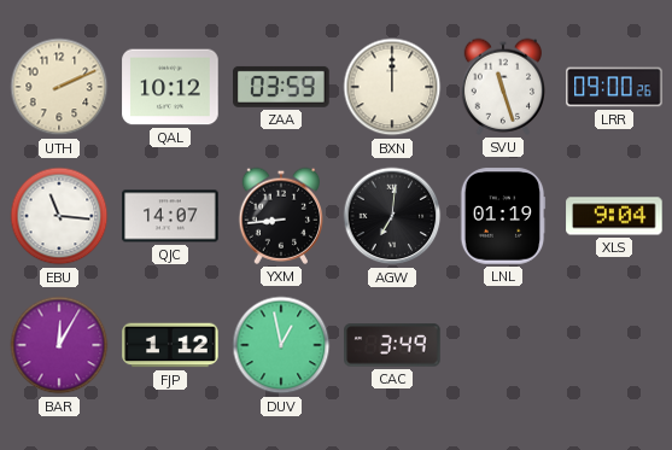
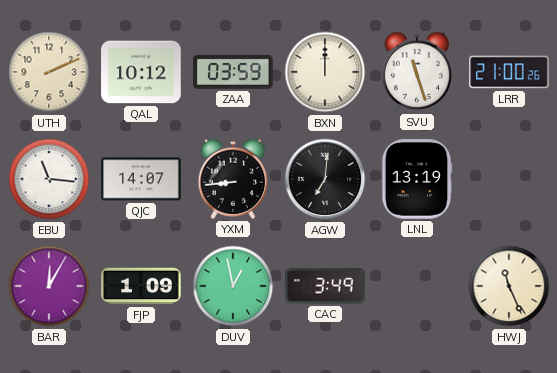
LRR: 09:00 -> 21:00 (509, 72)
LNL: 01:19 -> 13:19 (417, 179)
XLS: 9:04 -> none (614, 216)
FJP: 1:12 -> 1:09 (141, 286)
HWJ: none -> 11:26 (509, 286)
